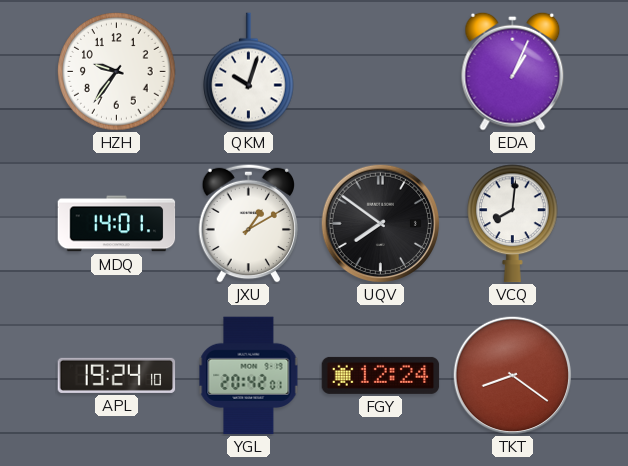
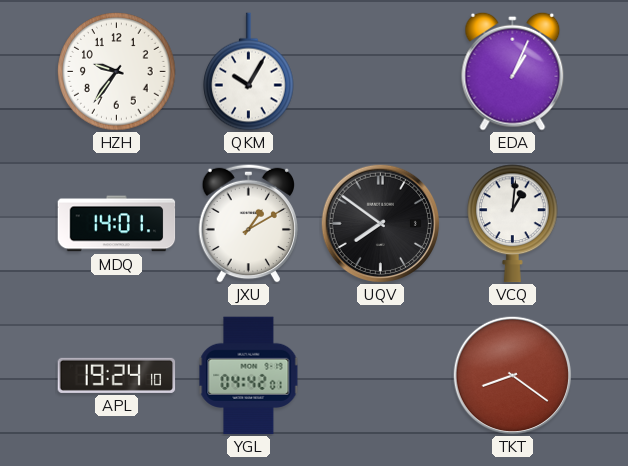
QKM: 10:03 -> 10:05 (249, 72)
VCQ: 8:01 -> 1:01 (513, 224)
YGL: 20:42 -> 04:42 (249, 376)
FGY: 12:24 -> none (381, 375)
